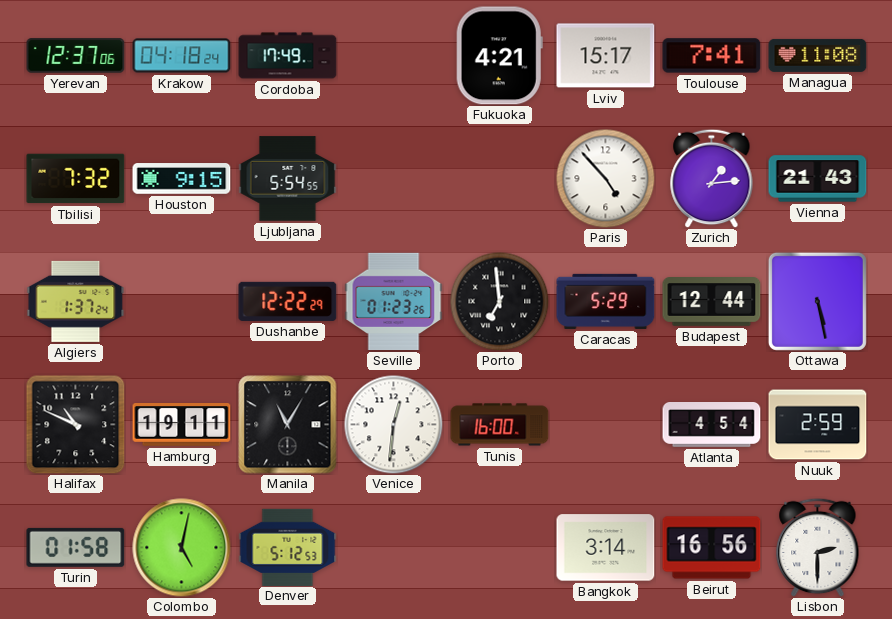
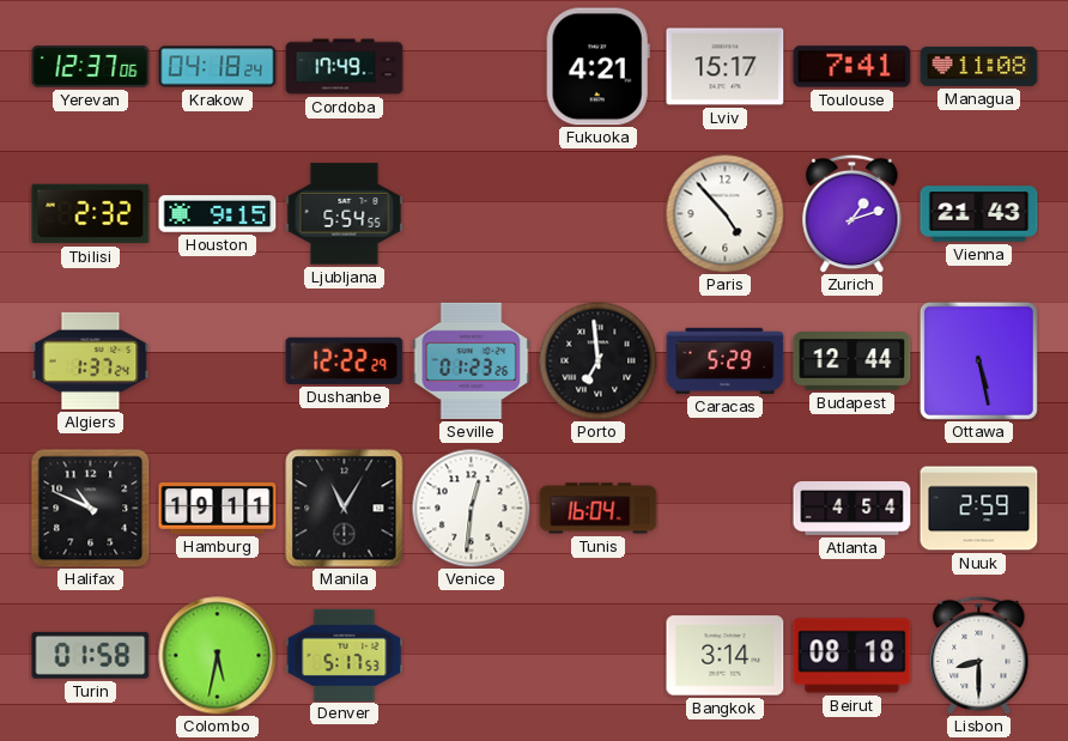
Tbilisi: 7:32 -> 2:32 (91, 214)
Zurich: 1:14 -> 1:12 (852, 213)
Tunis: 16:00 -> 16:04 (599, 509)
Colombo: 5:02 -> 5:32 (218, 656)
Denver: 5:12 -> 5:17 (345, 655)
Beirut: 16:56 -> 08:18 (852, 656)
Lisbon: 2:30 -> 8:30 (979, 655)
